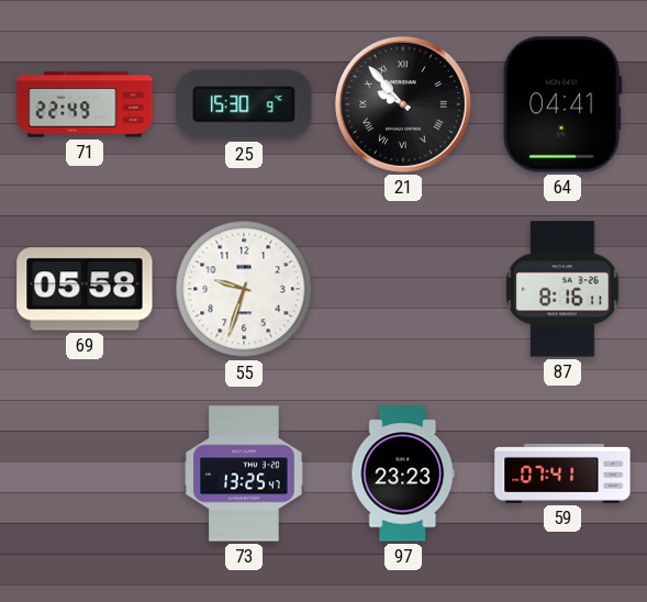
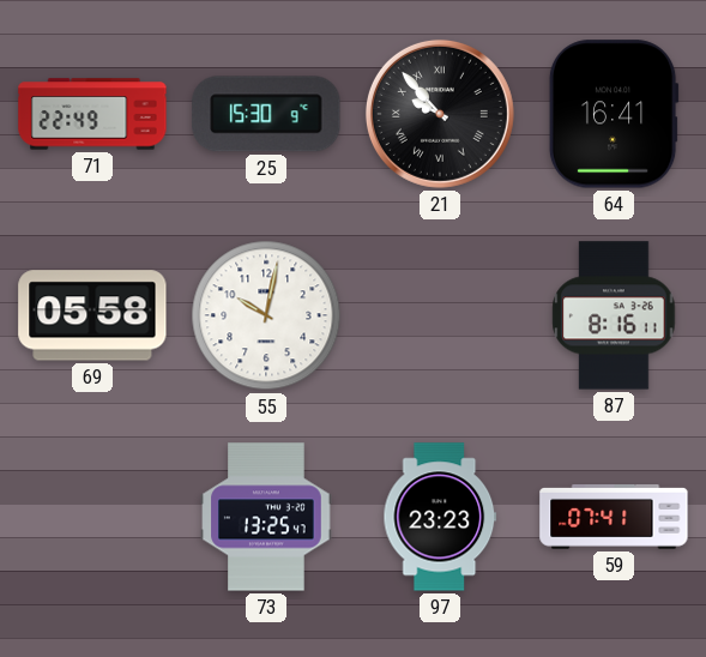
64: 04:41 -> 16:41 (614, 114)
55: 9:33 -> 10:02 (266, 315)
